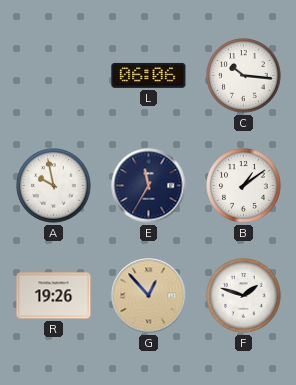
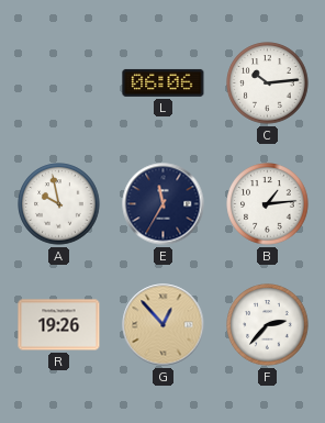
C: 10:16 -> 10:14 (268, 84)
B: 1:09 -> 1:14 (268, 204)
F: 1:48 -> 2:37 (268, 325)
